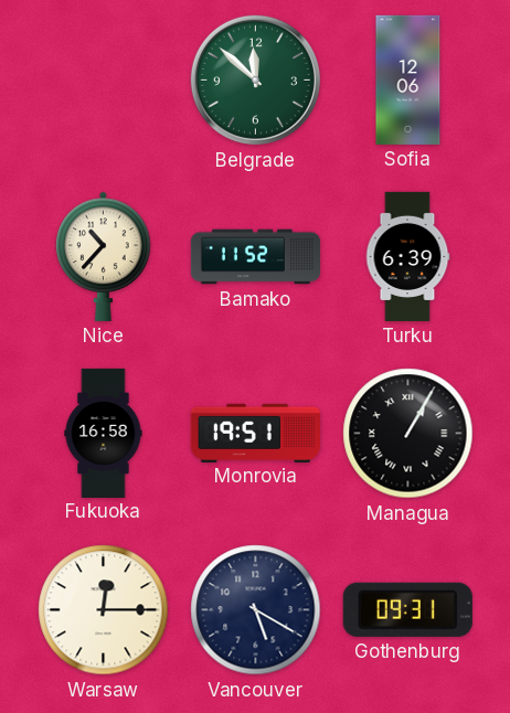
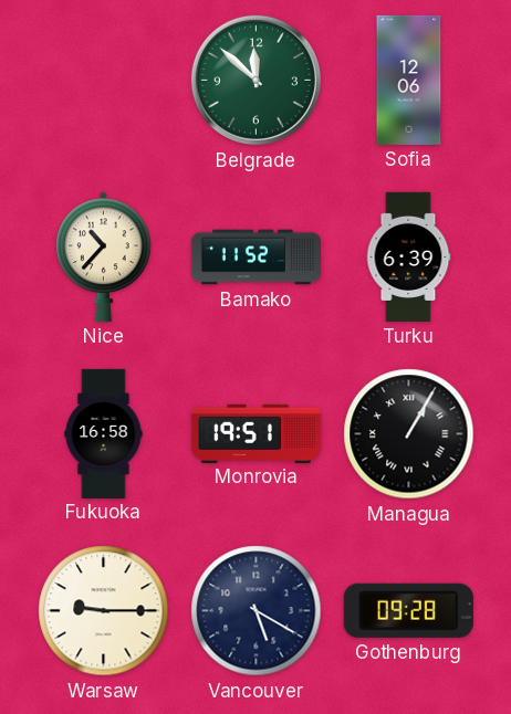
Warsaw: 12:15 -> 9:15 (104, 611)
Gothenburg: 09:31 -> 09:28 (408, 610)
